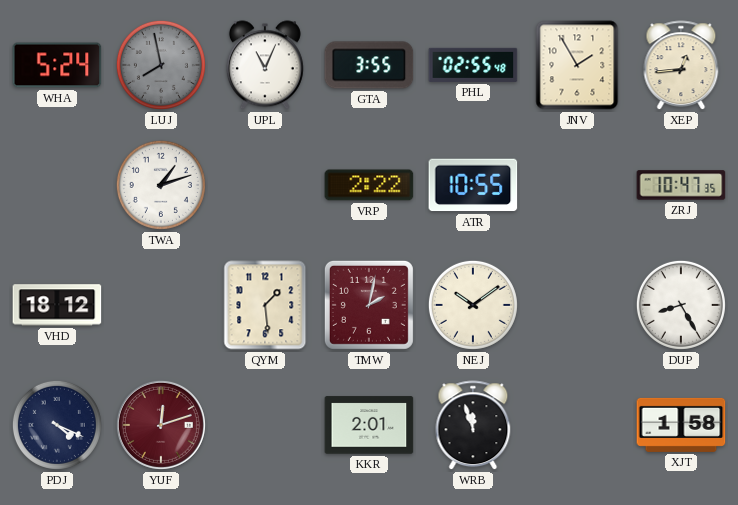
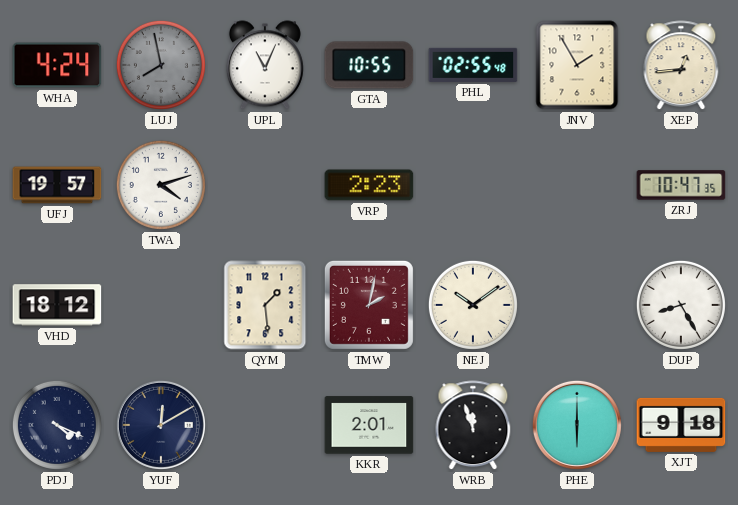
WHA: 5:24 -> 4:24 (57, 65)
GTA: 3:55 -> 10:55 (369, 65)
UFJ: none -> 19:57 (57, 185)
TWA: 1:12 -> 4:12 (161, 185)
VRP: 2:22 -> 2:23 (369, 185)
ATR: 10:55 -> none (473, 185)
YUF: 12:12 -> 12:10 (161, 425)
YUF dial: burgundy -> navy (161, 425)
PHE: none -> 6:00 (577, 425)
XJT: 1:58 -> 9:18 (681, 425)
